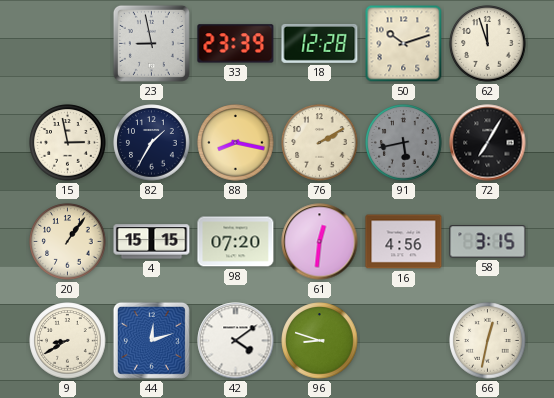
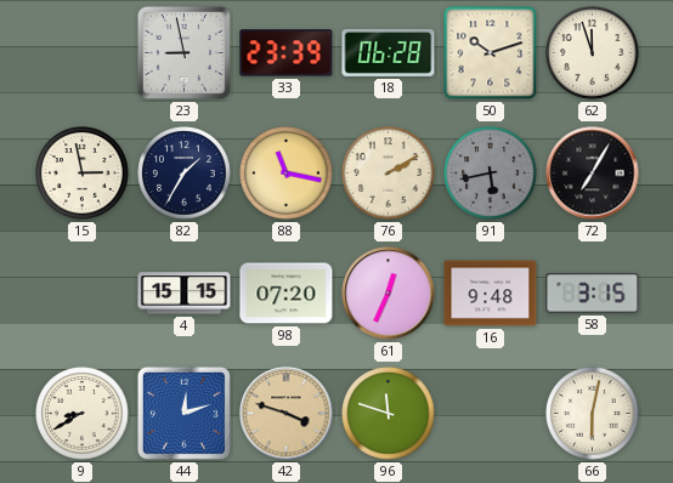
18: 12:28 -> 06:28 (389, 52)
88: 8:17 -> 11:17 (287, 174)
20: 1:06 -> none (68, 242)
61: 12:31 -> 12:34 (389, 294)
16: 4:56 -> 9:48 (491, 294)
42: 4:09 -> 3:48 (287, 414)
42 dial: white -> champagne (287, 414)
96: 8:48 -> 11:48 (389, 414)
66: 12:32 -> 6:02 (593, 414)
